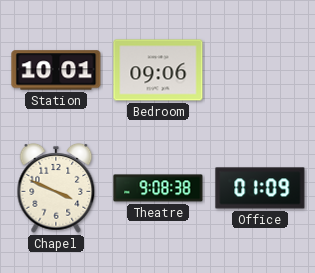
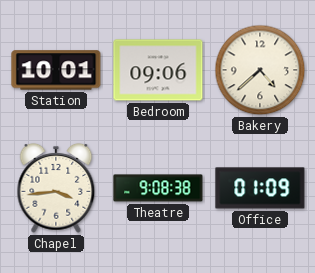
Bakery: none -> 4:38 (260, 70)
Chapel: 3:49 -> 3:44 (56, 189)
